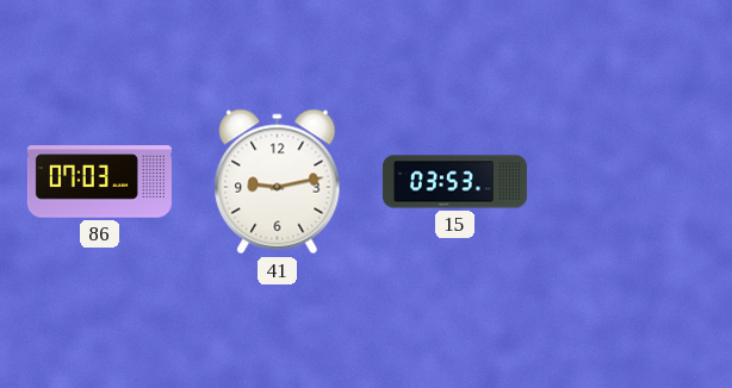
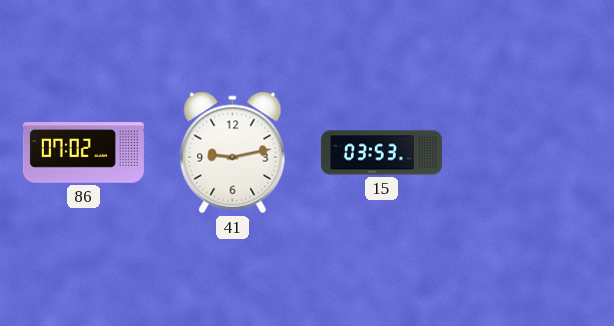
86: 07:03 -> 07:02 (83, 153)
